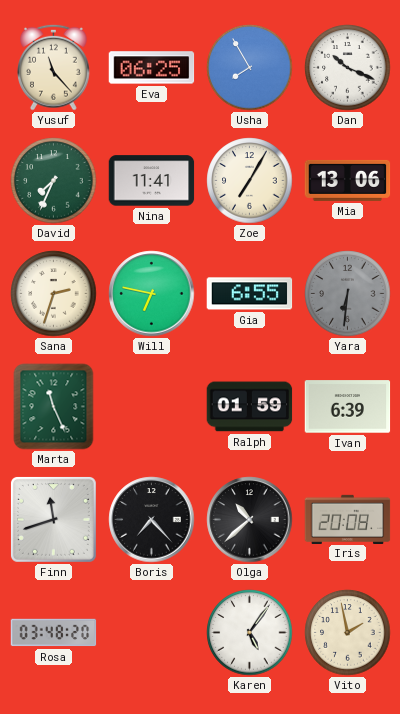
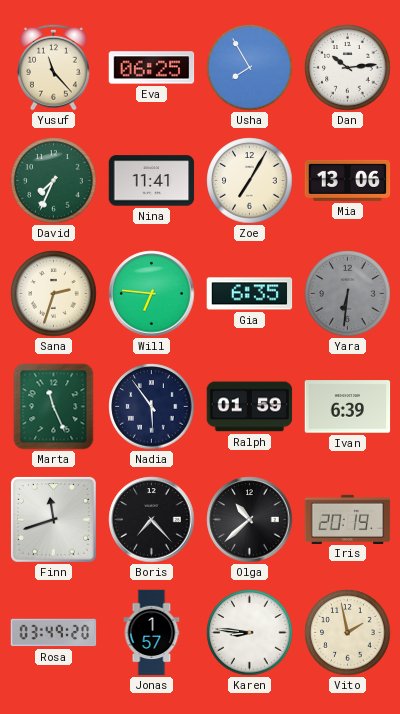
Dan: 10:19 -> 10:14 (348, 68)
Will: 6:47 -> 6:46 (152, 294)
Gia: 6:55 -> 6:35 (250, 294)
Nadia: none -> 5:54 (152, 407)
Iris: 20:08 -> 20:19 (348, 519)
Rosa: 03:48 -> 03:49 (54, 633)
Jonas: none -> 1:57 (152, 633)
Karen: 5:06 -> 8:46 (250, 633)
